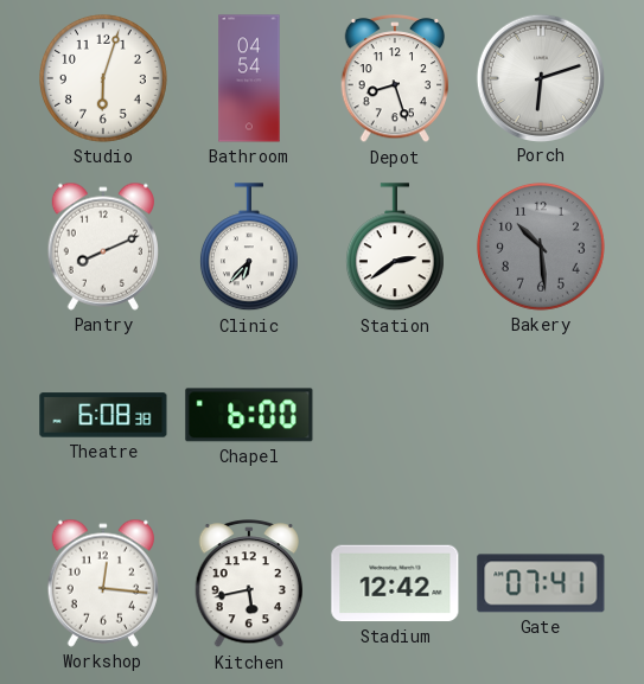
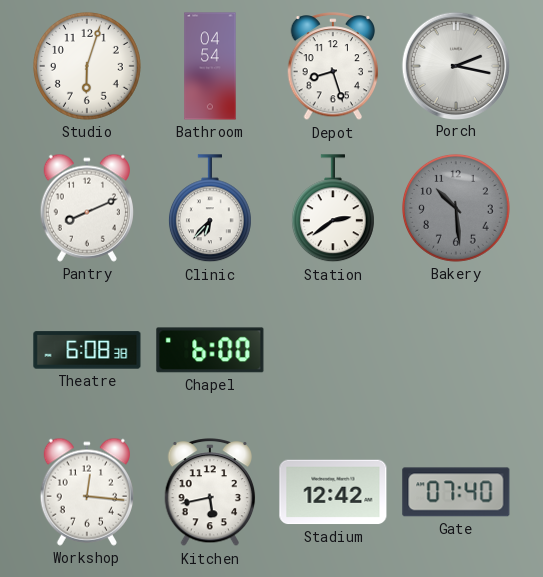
Porch: 6:12 -> 2:17 (455, 65)
Gate: 07:41 -> 07:40 (456, 492)
